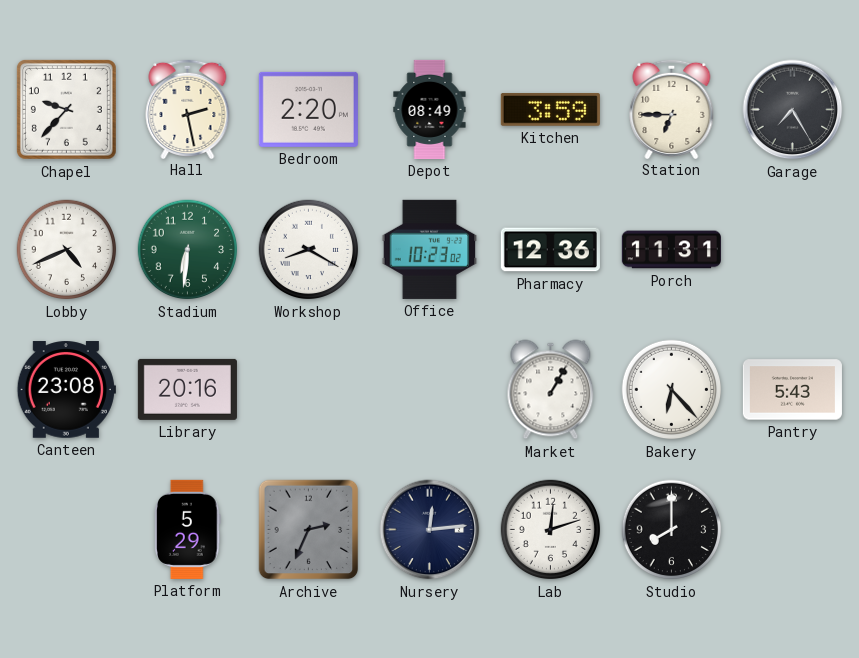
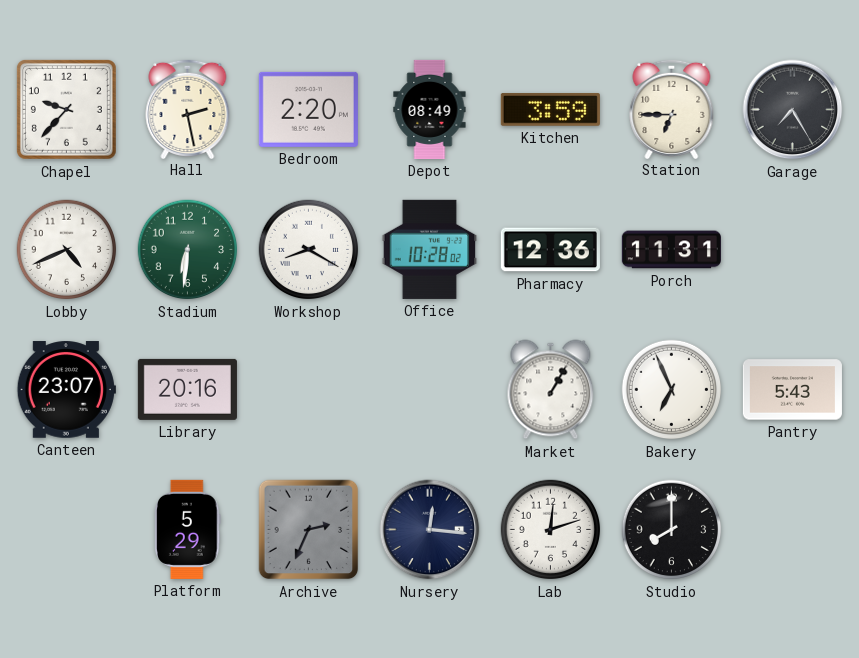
Office: 10:23 -> 10:28 (430, 249)
Canteen: 23:08 -> 23:07 (66, 390)
Bakery: 6:23 -> 6:56 (672, 390)
Nursery: 12:14 -> 12:16 (430, 530)
